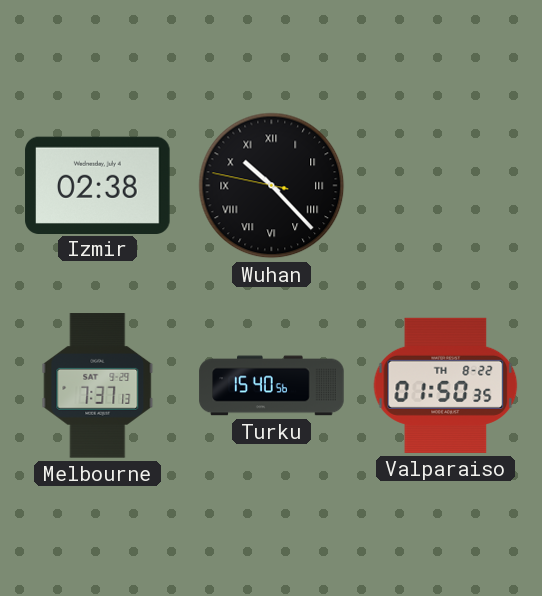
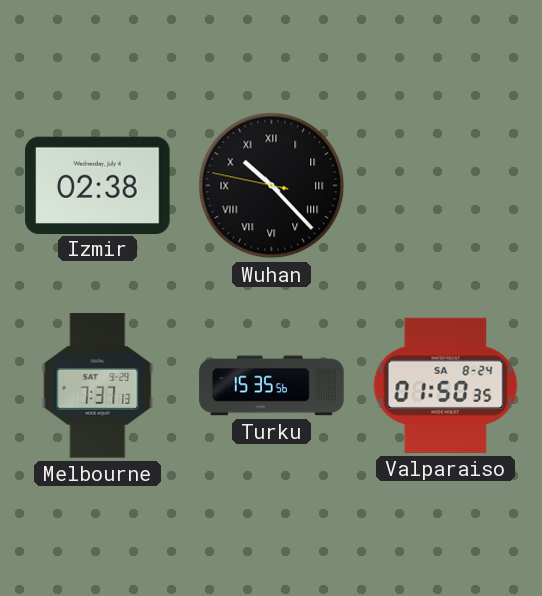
Turku: 15:40 -> 15:35 (272, 386)
Valparaiso date: TH 8-22 -> SA 8-24 (446, 385)
